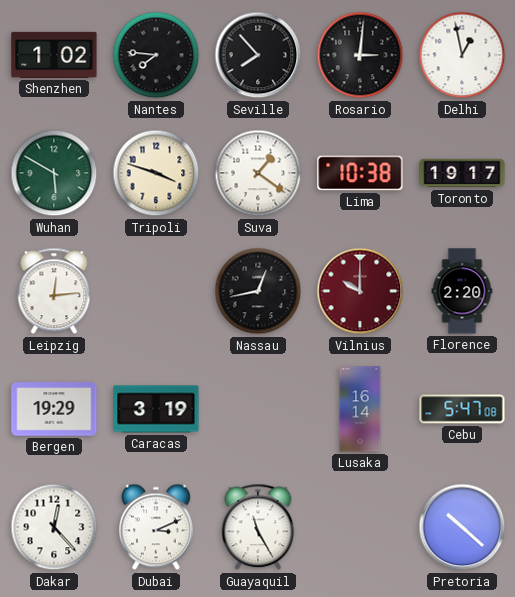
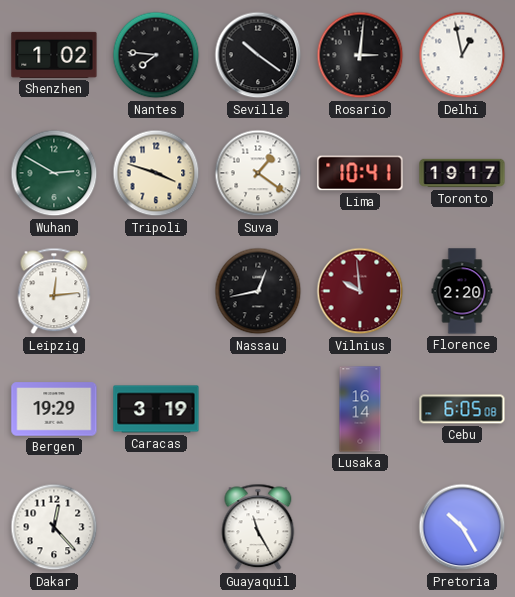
Seville: 7:53 -> 10:21 (258, 55)
Wuhan: 5:50 -> 2:50 (54, 173)
Lima: 10:38 -> 10:41 (360, 173)
Vilnius: 10:00 -> 9:59 (360, 291)
Cebu: 5:47 -> 6:05 (462, 409)
Dubai: 3:11 -> none (157, 527)
Pretoria: 10:22 -> 10:25 (462, 527)
